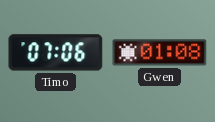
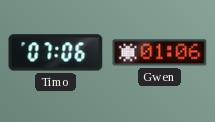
Gwen: 01:08 -> 01:06 (160, 53)
